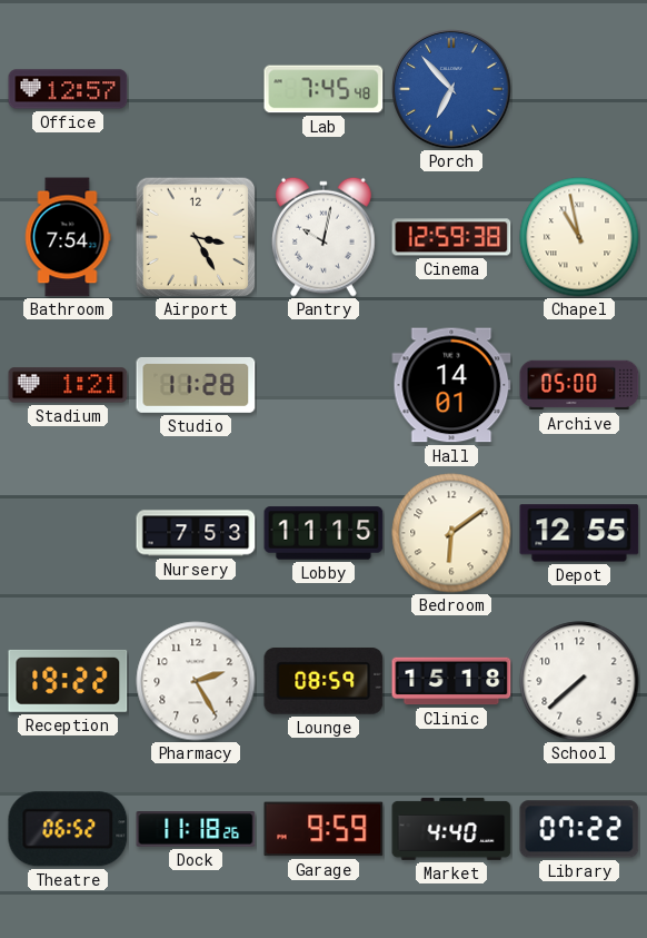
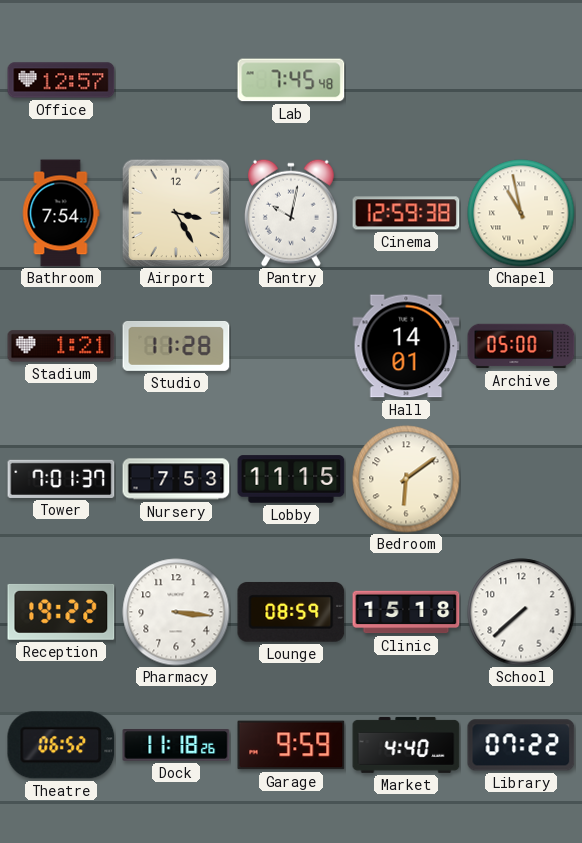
Porch: 6:53 -> none (451, 89)
Tower: none -> 7:01 (61, 479)
Depot: 12:55 -> none (579, 533)
Pharmacy: 2:25 -> 3:16 (176, 612)
